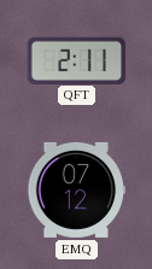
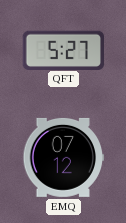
QFT: 2:11 -> 5:27 (63, 50)
